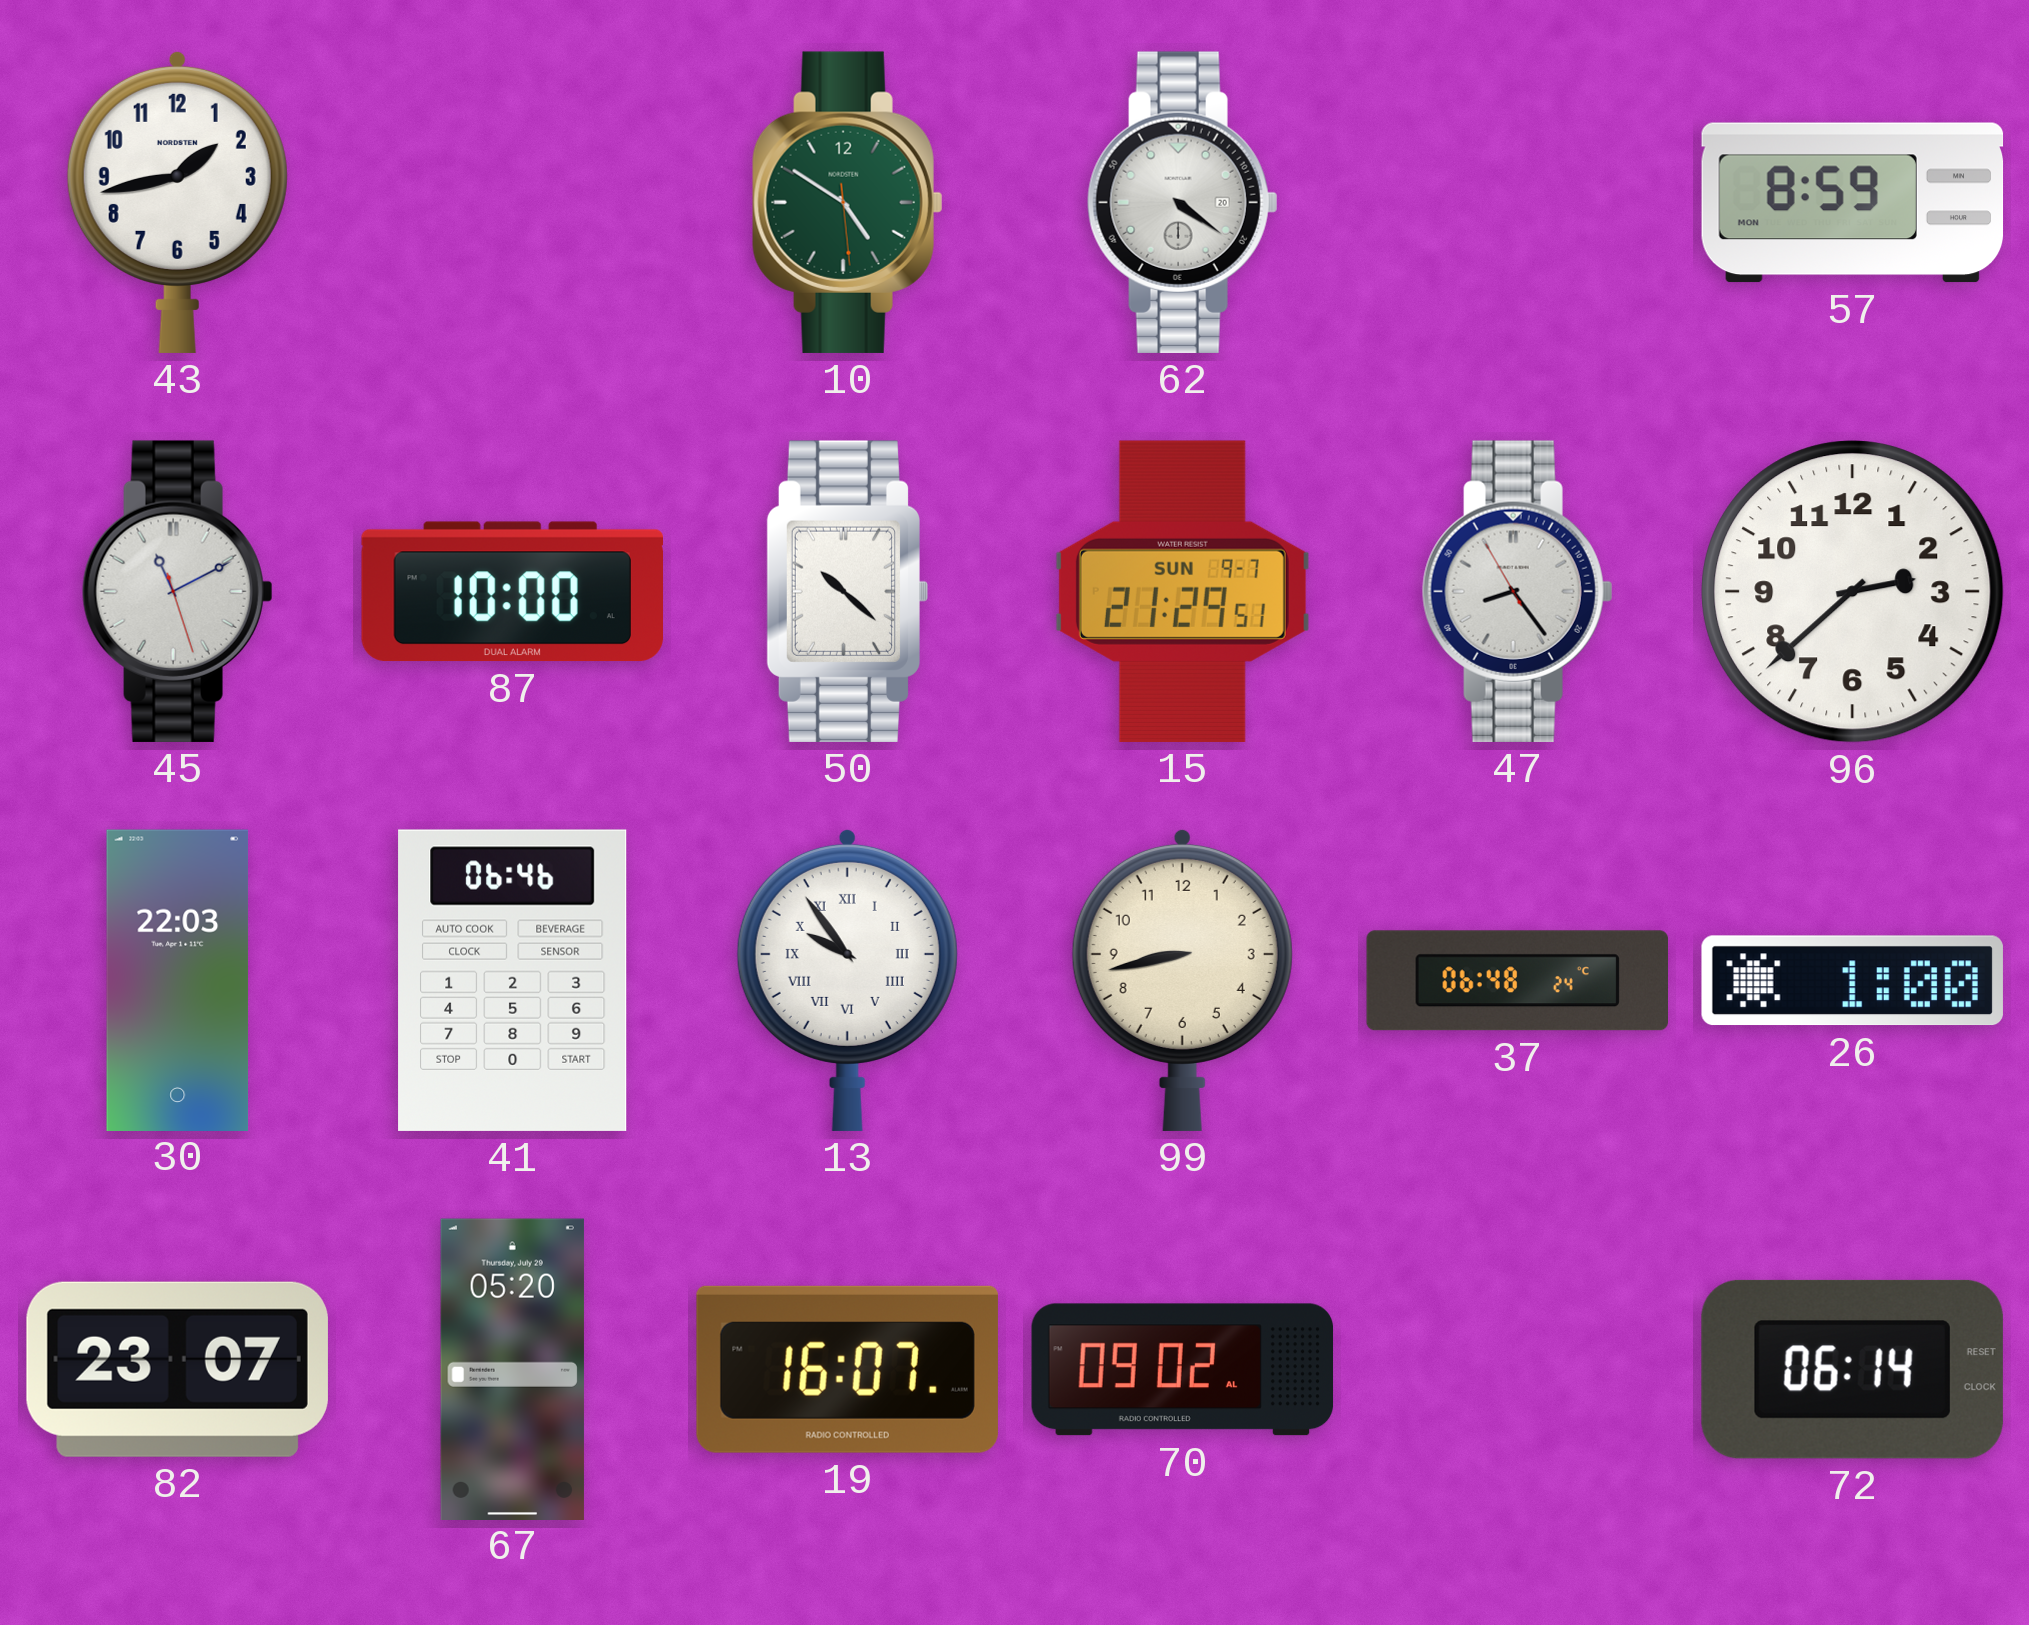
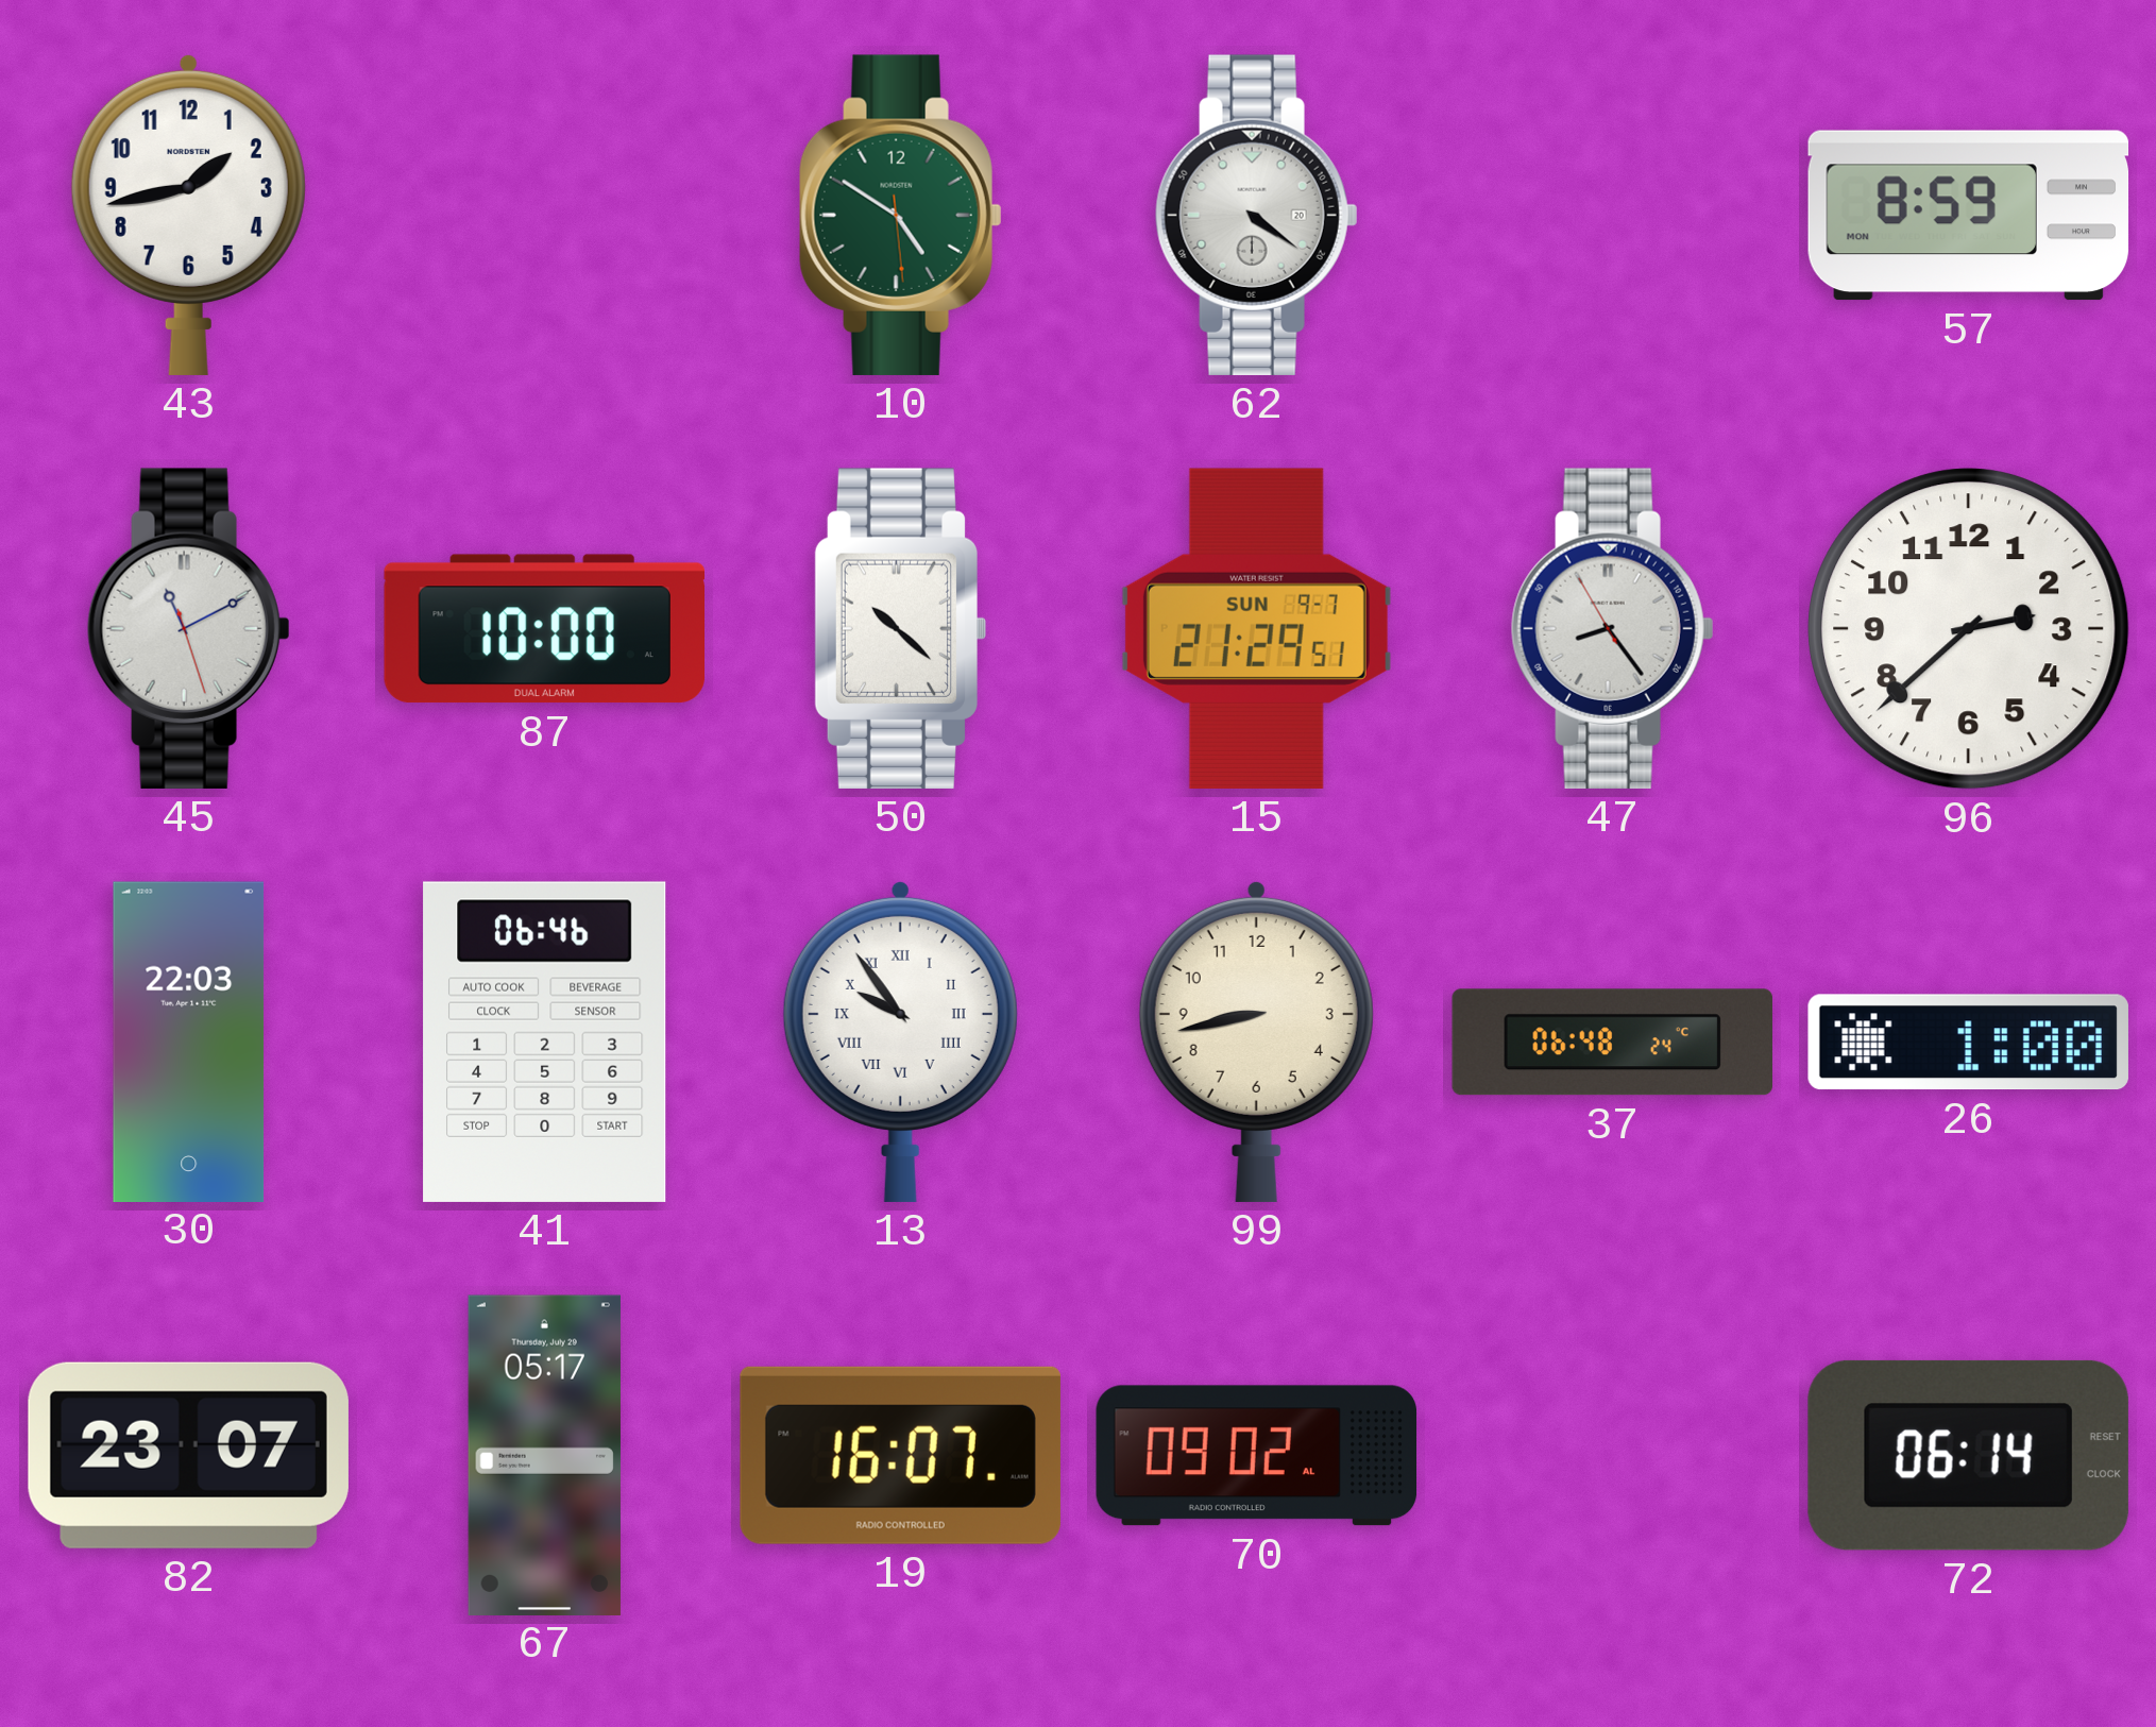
67: 05:20 -> 05:17 (544, 1455)
